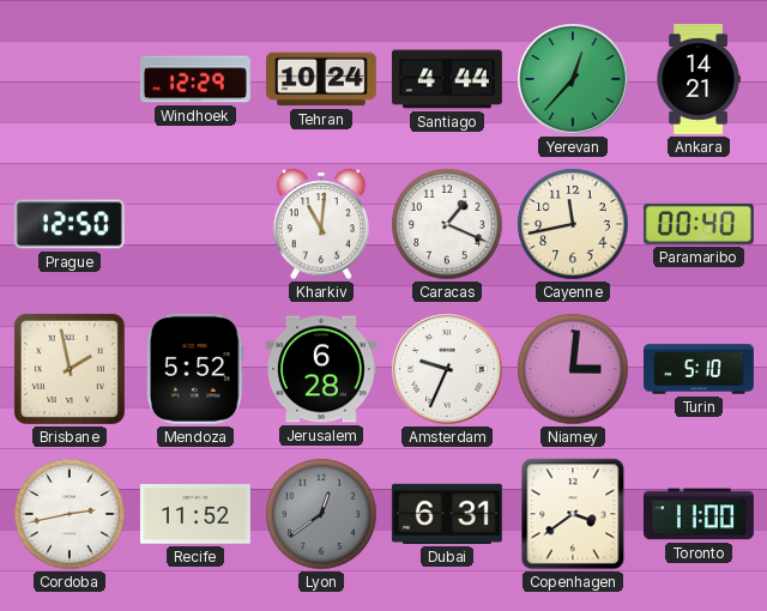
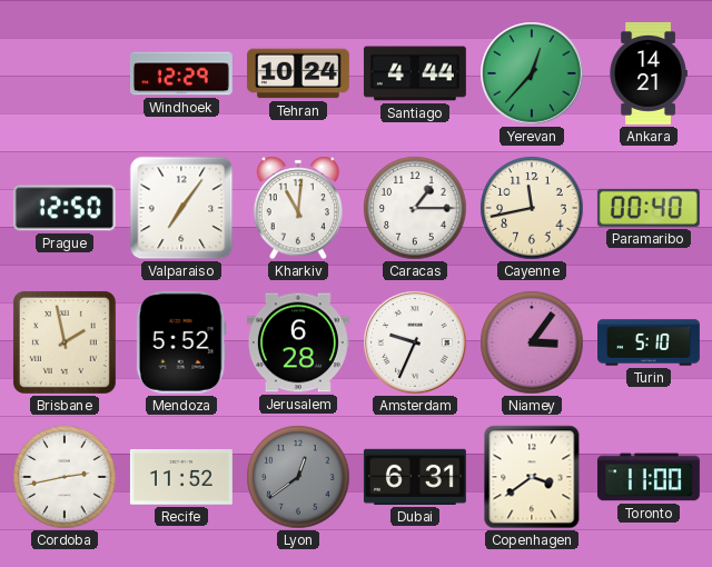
Valparaiso: none -> 7:06 (181, 208)
Caracas: 1:19 -> 1:15 (415, 208)
Niamey: 3:01 -> 3:06 (532, 342)
